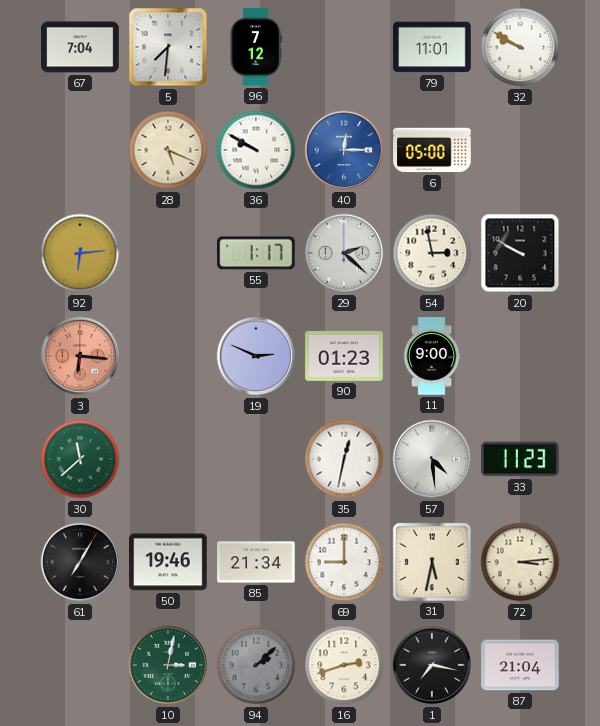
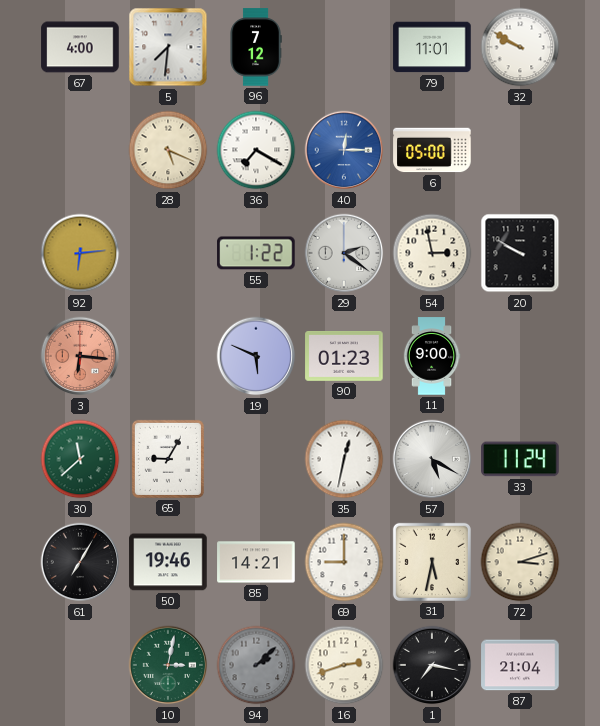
67: 7:04 -> 4:00 (80, 47)
36: 9:50 -> 7:20 (256, 150)
55: 1:17 -> 1:22 (256, 253)
29: 2:22 -> 2:21 (344, 253)
19: 2:49 -> 5:49 (256, 356)
65: none -> 9:05 (168, 459)
57: 4:29 -> 5:20 (432, 459)
33: 11:23 -> 11:24 (520, 459)
85: 21:34 -> 14:21 (256, 562)
72: 3:14 -> 3:12 (520, 562)
